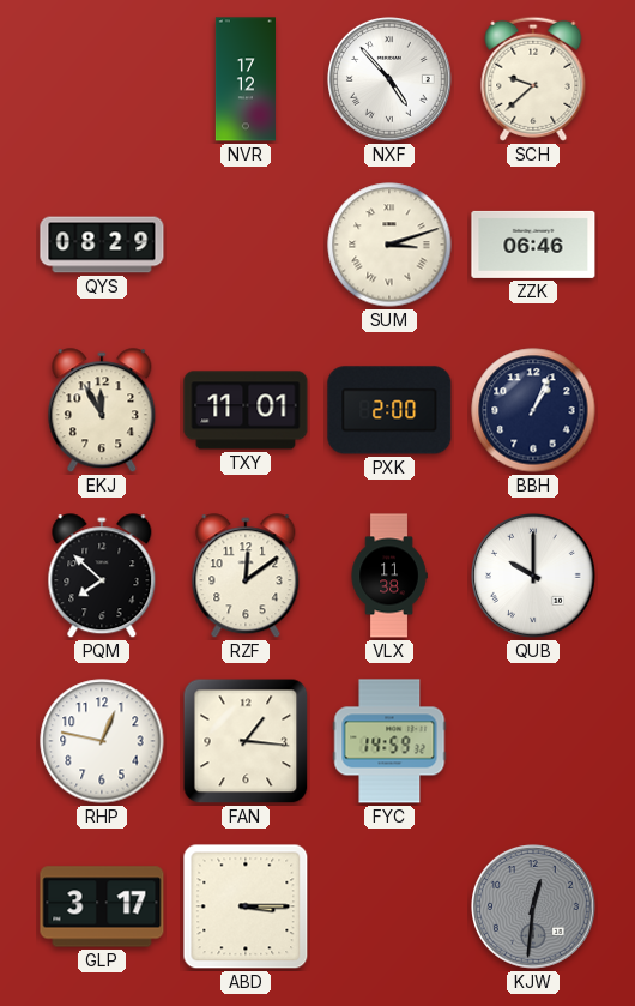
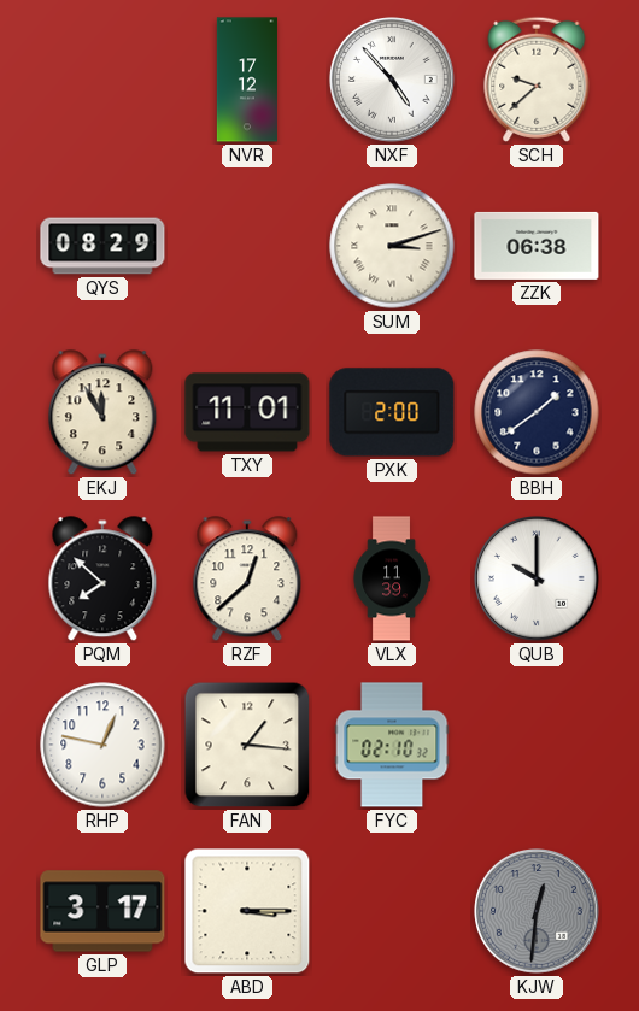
ZZK: 06:46 -> 06:38 (537, 246)
BBH: 1:04 -> 1:39 (537, 412)
RZF: 12:09 -> 12:38 (247, 580)
VLX: 11:38 -> 11:39 (392, 578)
FYC: 14:59 -> 02:10 (392, 745)
